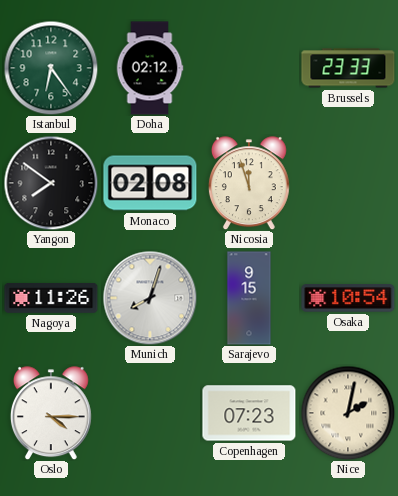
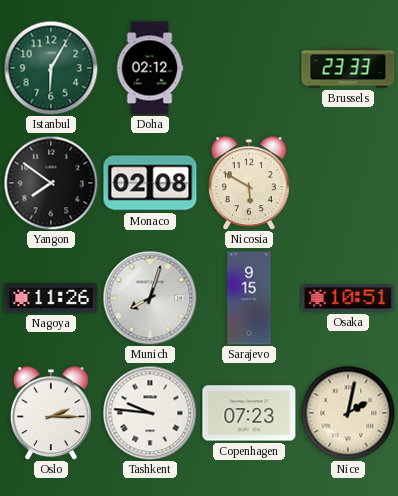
Istanbul: 6:24 -> 6:05 (51, 68)
Nicosia: 11:57 -> 5:50 (249, 183)
Osaka: 10:54 -> 10:51 (348, 298)
Oslo: 4:15 -> 2:15 (51, 413)
Tashkent: none -> 9:46 (150, 413)
